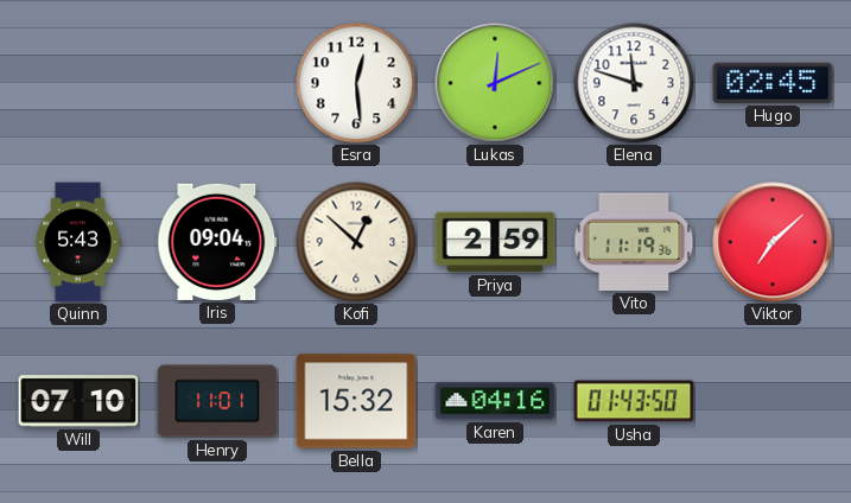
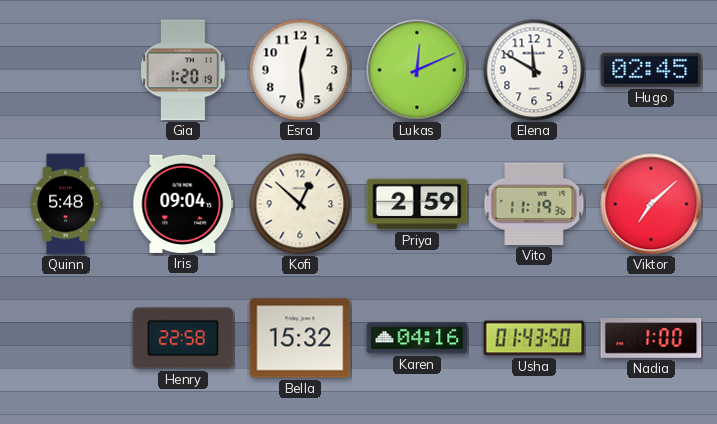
Gia: none -> 1:20 (183, 70)
Elena: 11:48 -> 11:50 (534, 70)
Quinn: 5:43 -> 5:48 (66, 204)
Will: 07:10 -> none (78, 401)
Henry: 11:01 -> 22:58 (183, 338)
Nadia: none -> 1:00 (651, 338)
